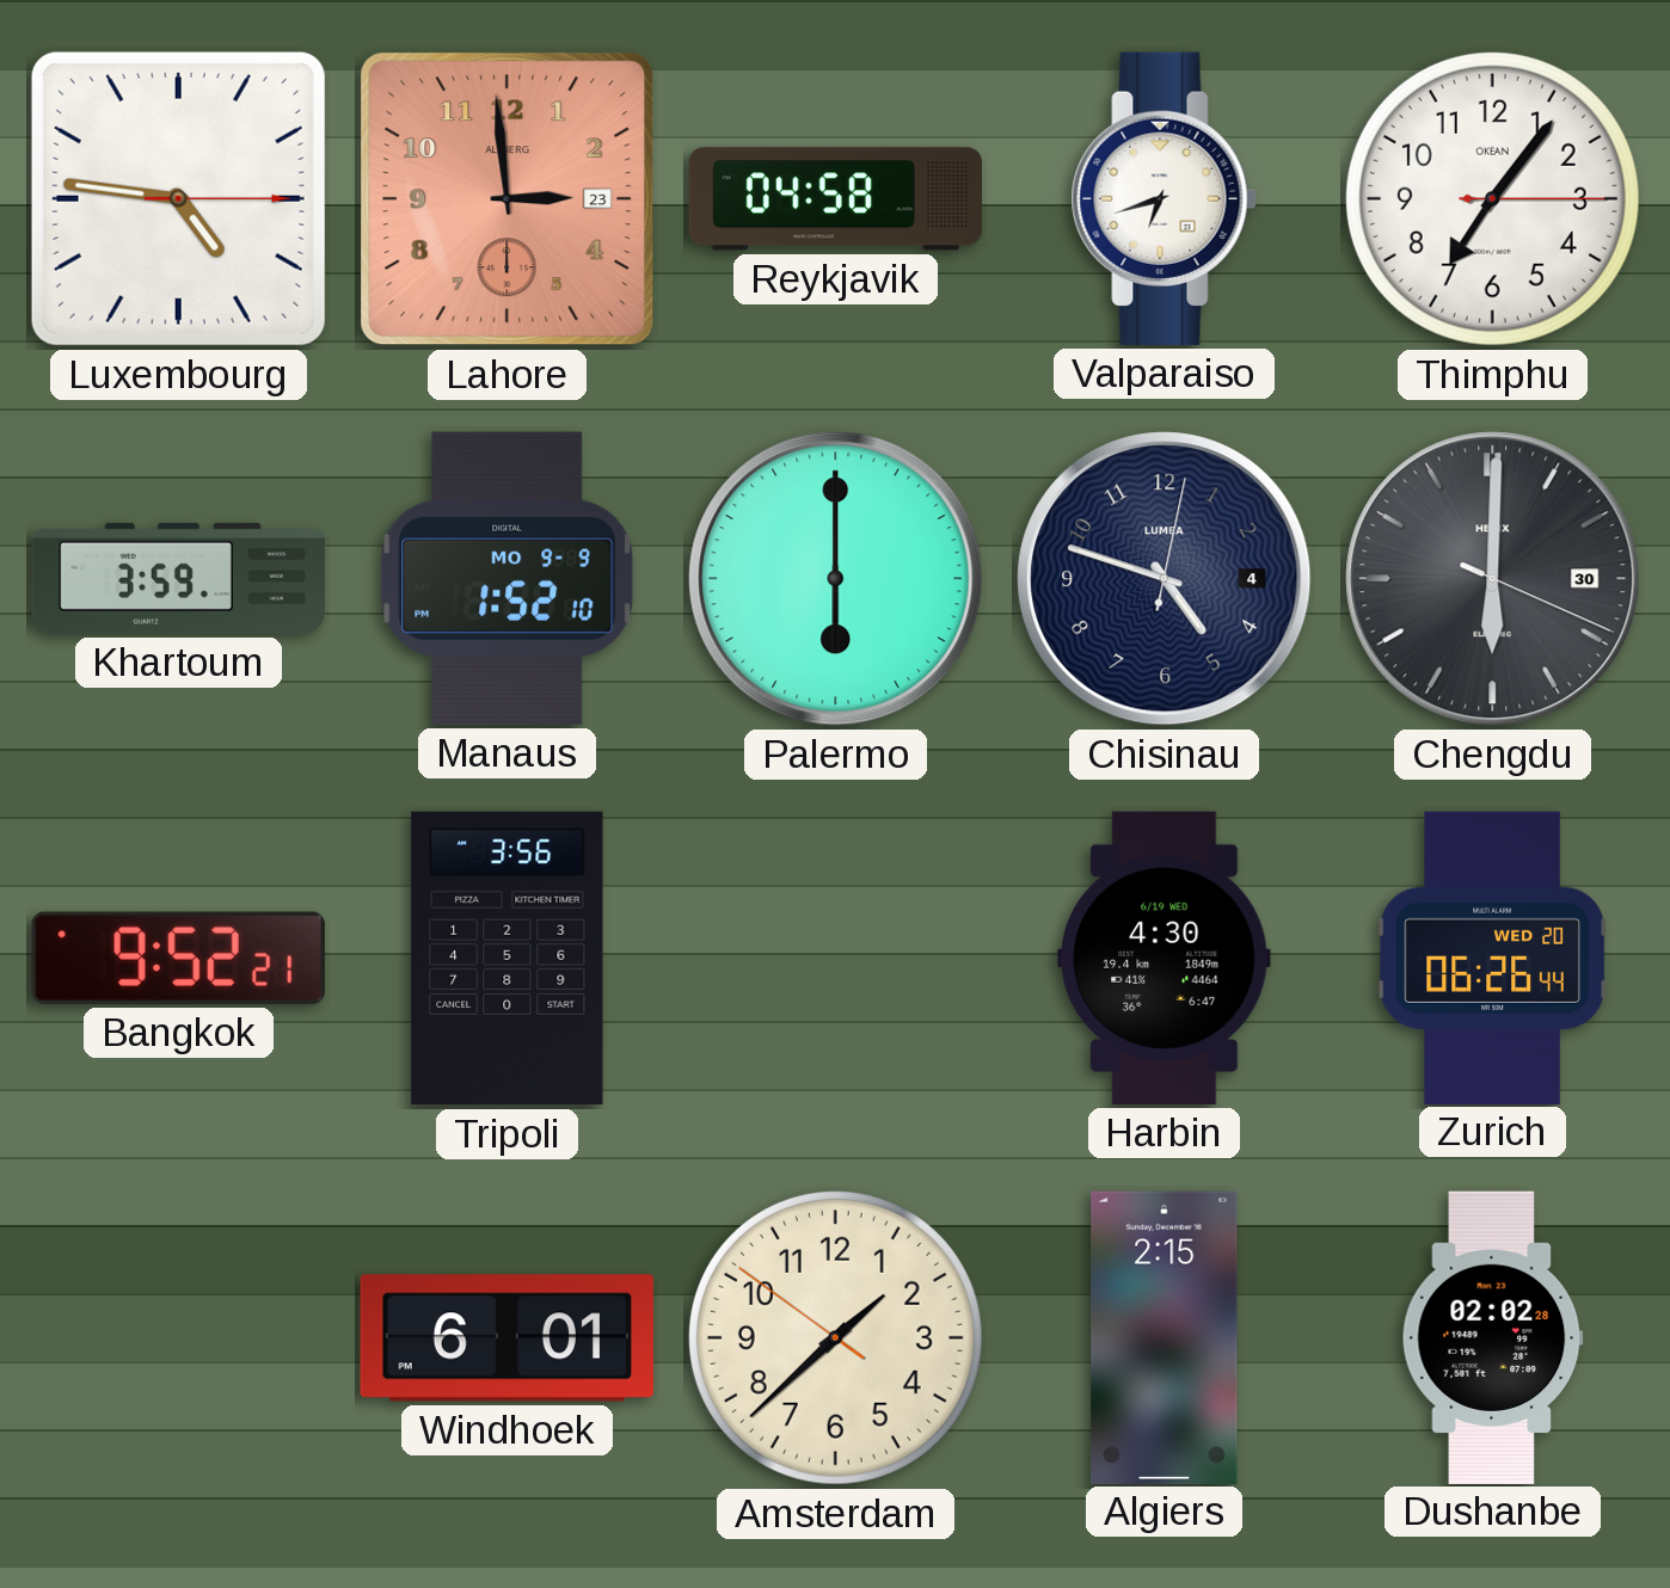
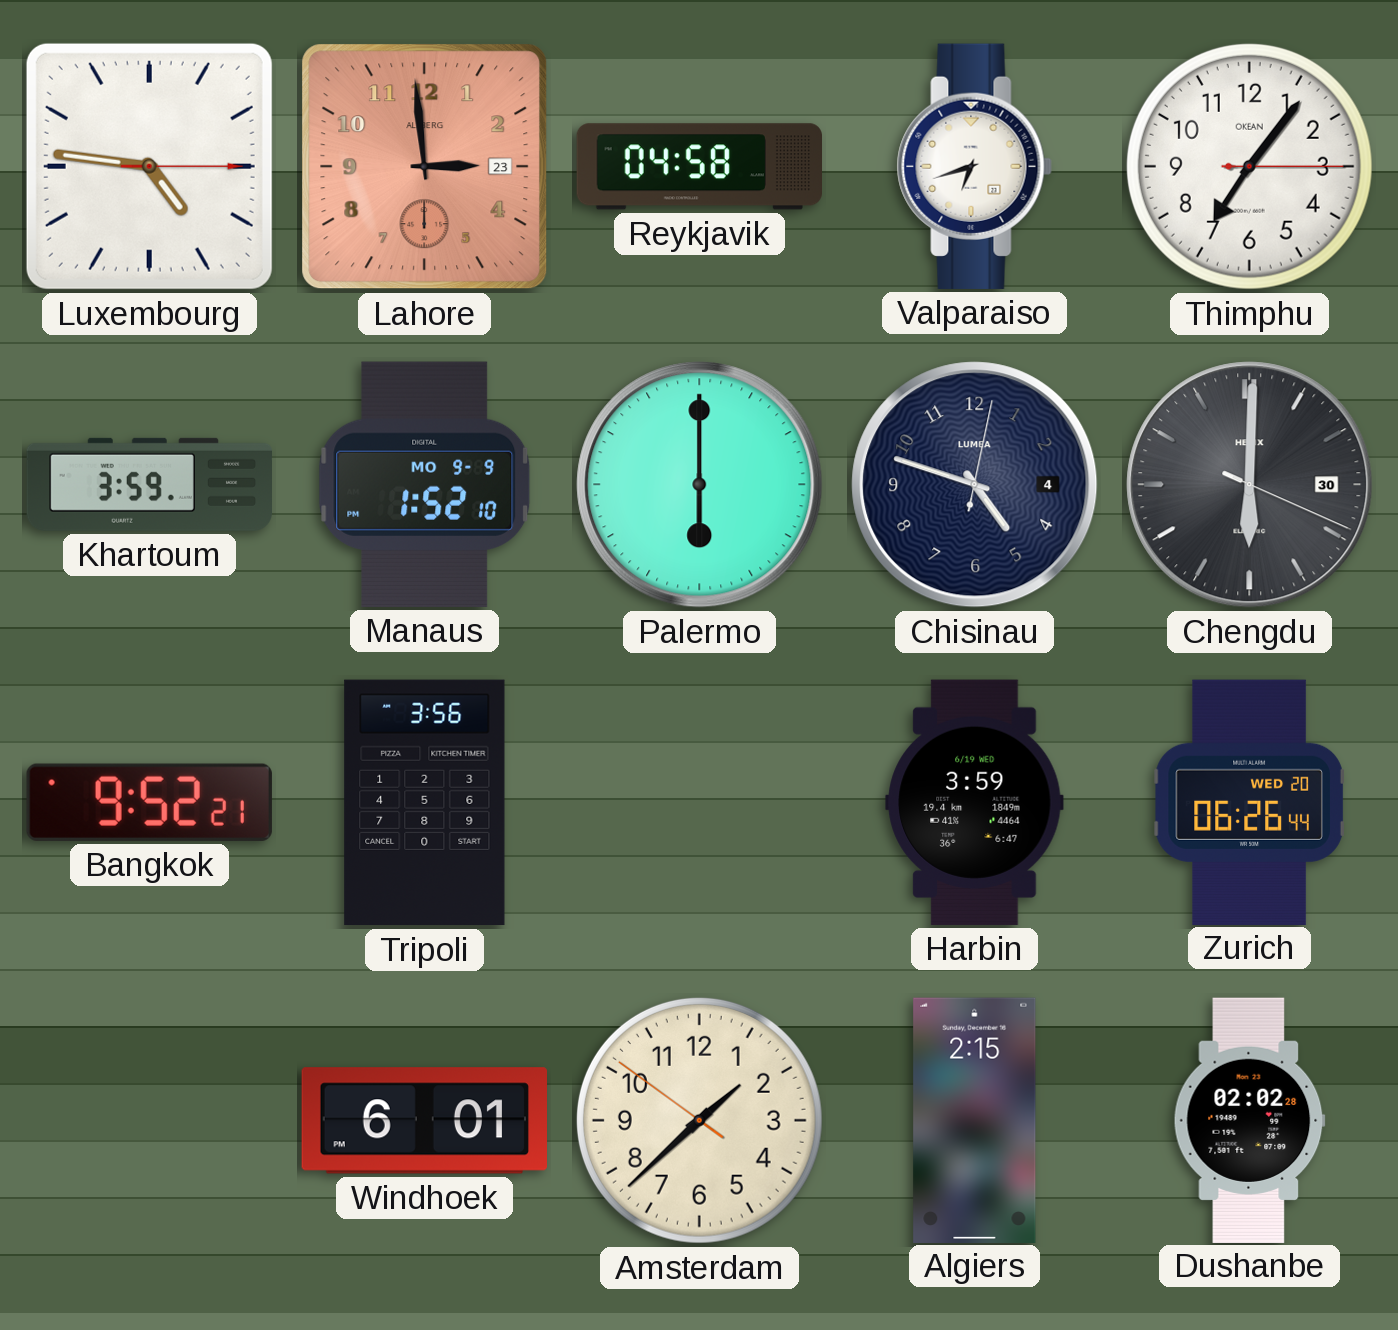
Harbin: 4:30 -> 3:59 (975, 802)
